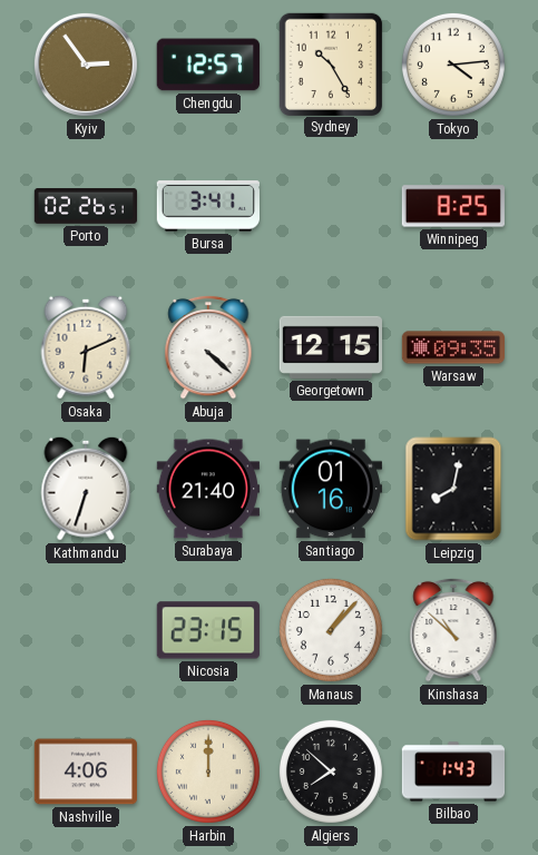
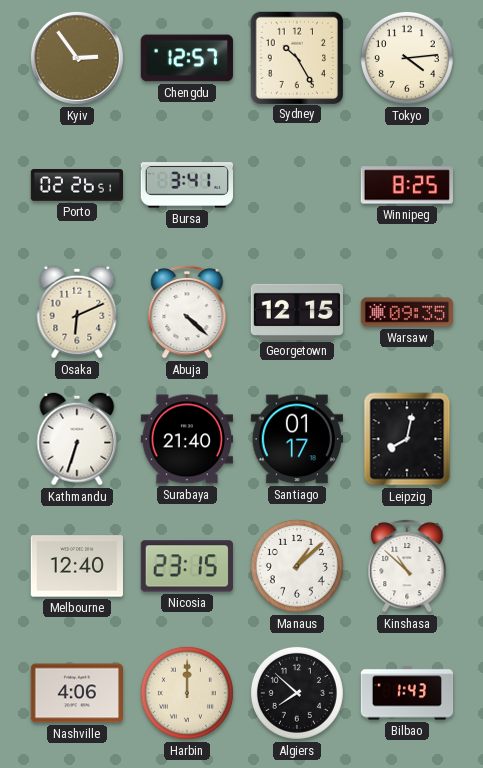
Santiago: 01:16 -> 01:17 (296, 439)
Melbourne: none -> 12:40 (76, 566)
Manaus: 1:07 -> 1:08 (297, 566)
